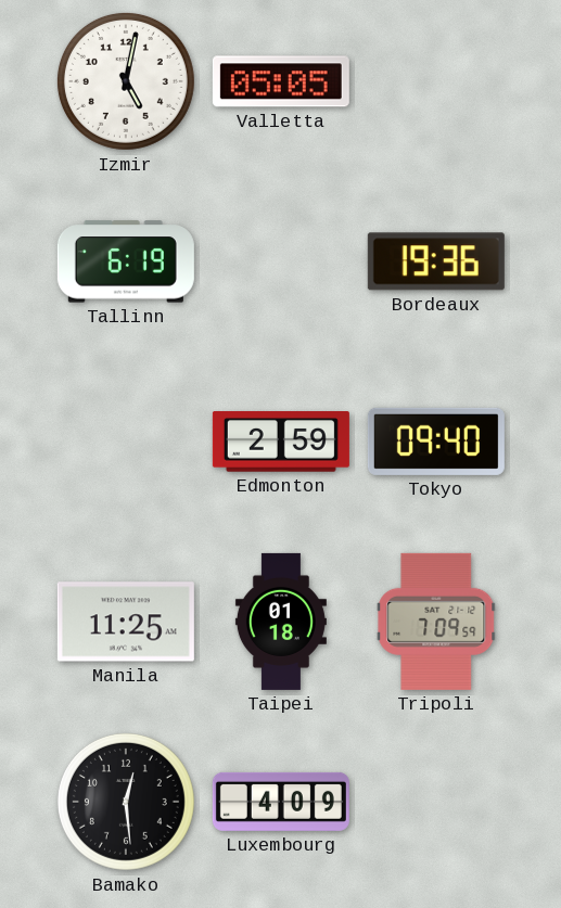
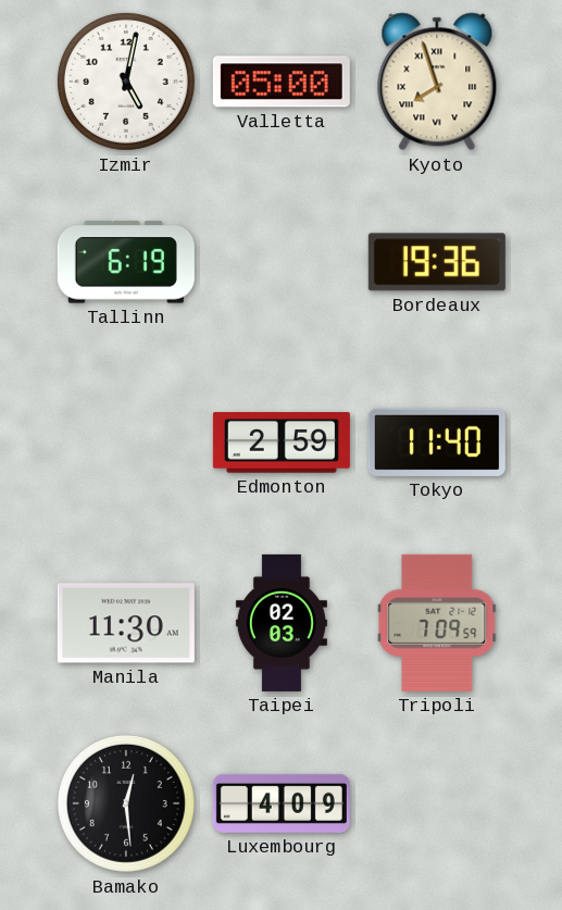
Valletta: 05:05 -> 05:00 (282, 82)
Kyoto: none -> 7:57 (437, 82)
Tokyo: 09:40 -> 11:40 (437, 442)
Manila: 11:25 -> 11:30 (126, 623)
Taipei: 01:18 -> 02:03 (282, 623)
